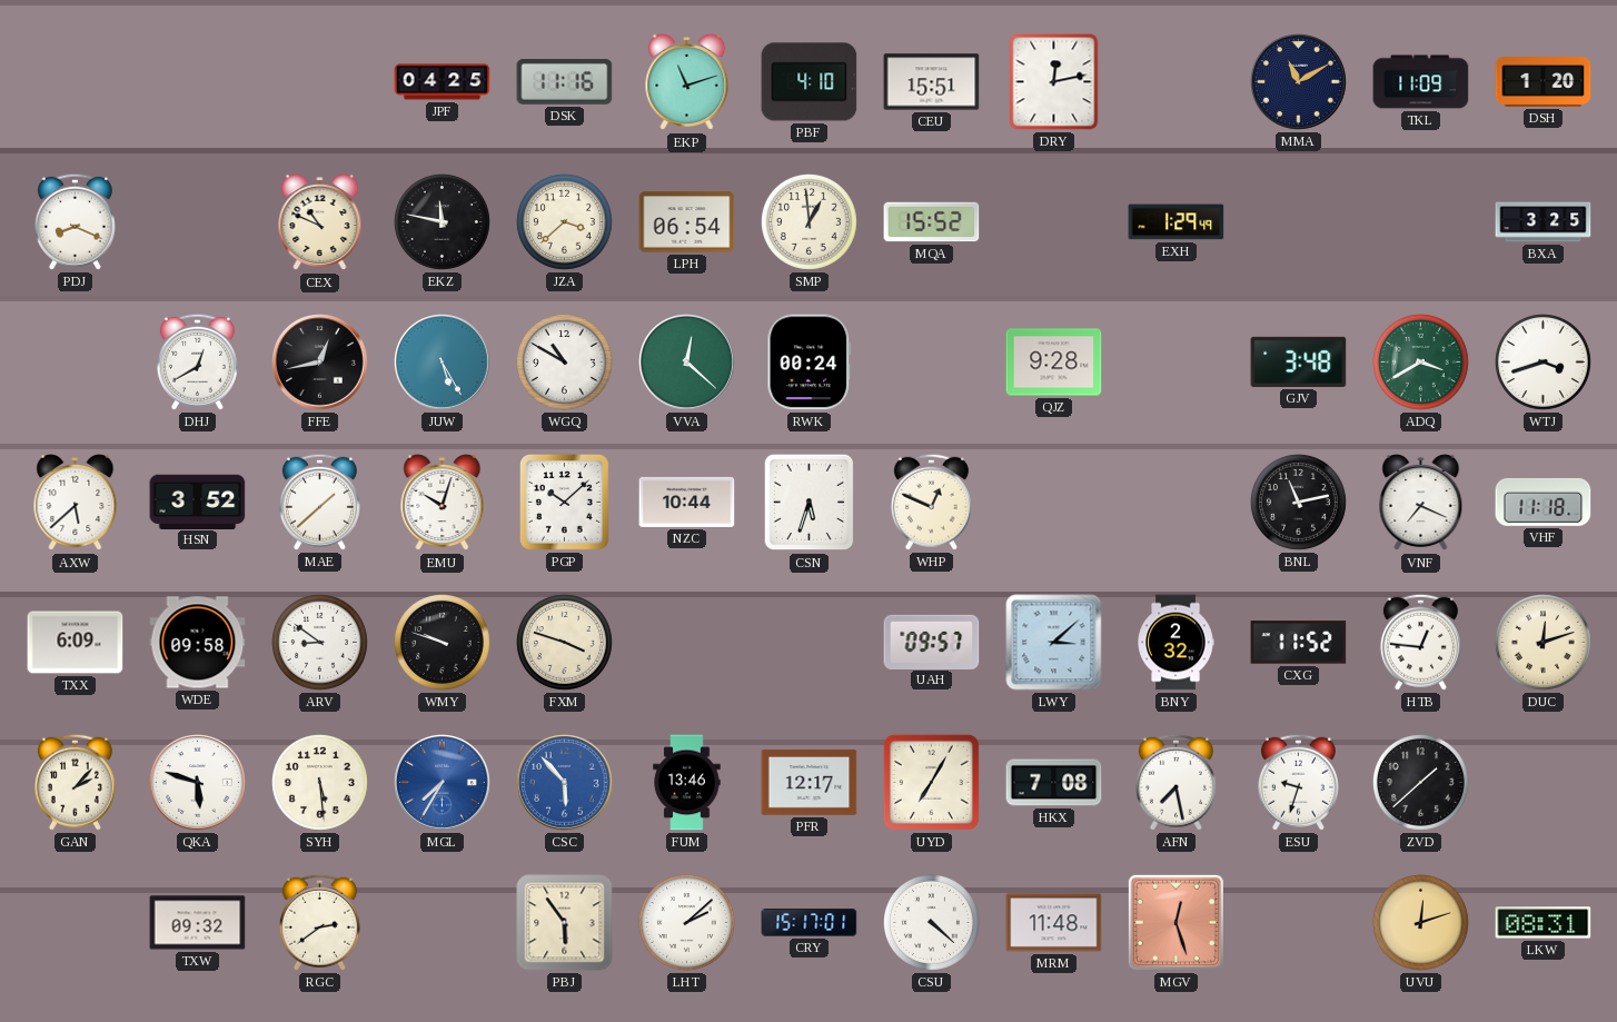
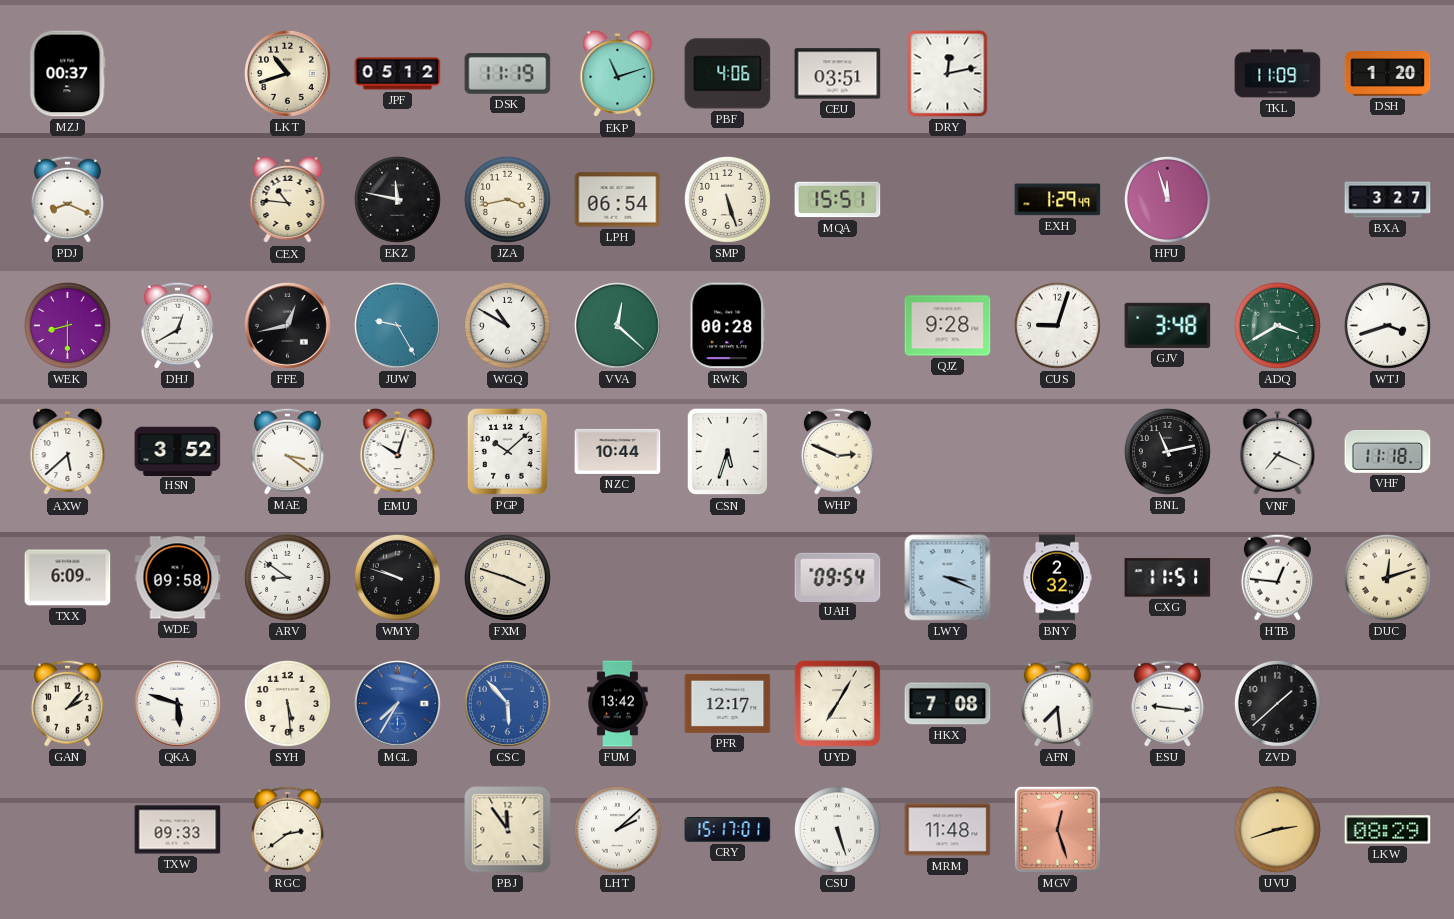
MZJ: none -> 00:37 (68, 74)
LKT: none -> 10:42 (288, 74)
JPF: 04:25 -> 05:12 (398, 74)
DSK: 11:16 -> 11:19 (508, 74)
PBF: 4:10 -> 4:06 (728, 74)
CEU: 15:51 -> 03:51 (838, 74)
MMA: 11:10 -> none (1299, 82)
CEX: 10:49 -> 10:46 (288, 200)
JZA: 3:38 -> 3:43 (507, 199)
SMP: 12:59 -> 5:27 (727, 199)
MQA: 15:52 -> 15:51 (838, 200)
HFU: none -> 11:57 (1167, 199)
BXA: 3:25 -> 3:27 (1388, 200)
WEK: none -> 8:30 (67, 325)
JUW: 5:25 -> 9:25 (398, 326)
RWK: 00:24 -> 00:28 (728, 326)
CUS: none -> 9:03 (1057, 325)
MAE: 1:38 -> 3:21 (287, 451)
WHP: 12:49 -> 2:49 (837, 451)
UAH: 09:57 -> 09:54 (838, 577)
LWY: 3:08 -> 3:19 (948, 578)
CXG: 11:52 -> 11:51 (1168, 578)
FUM: 13:46 -> 13:42 (618, 704)
AFN: 7:28 -> 7:29 (1057, 703)
ESU: 9:33 -> 9:16 (1167, 703)
TXW: 09:32 -> 09:33 (178, 830)
PBJ: 5:54 -> 11:54 (508, 830)
CSU: 4:22 -> 5:27 (837, 829)
UVU: 12:12 -> 2:42 (1277, 829)
LKW: 08:31 -> 08:29 (1388, 830)
